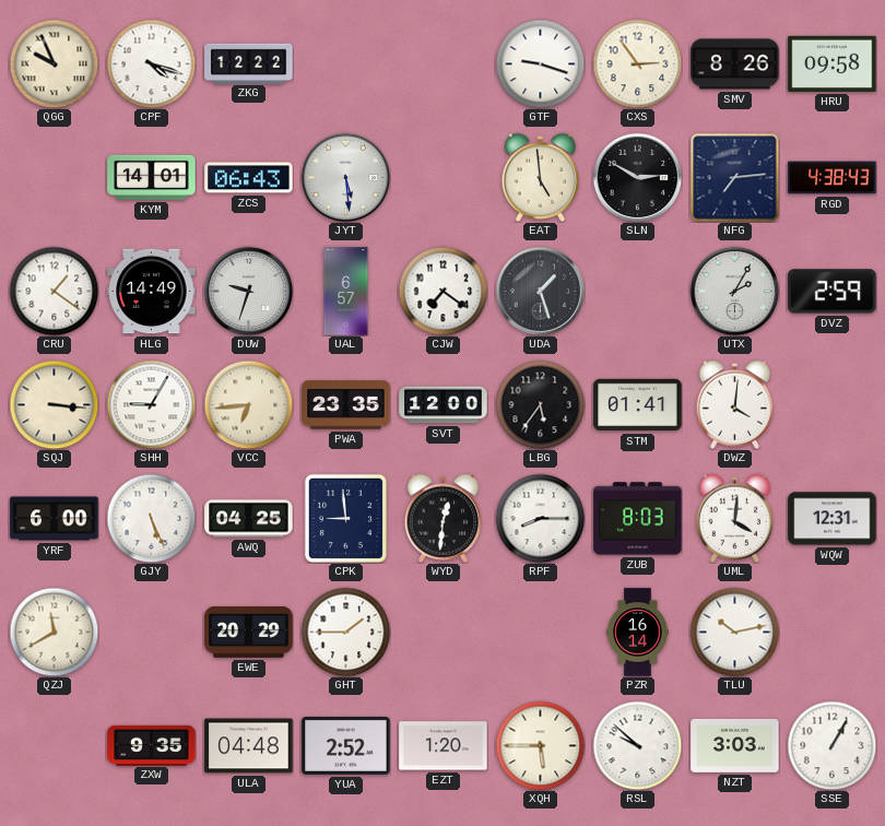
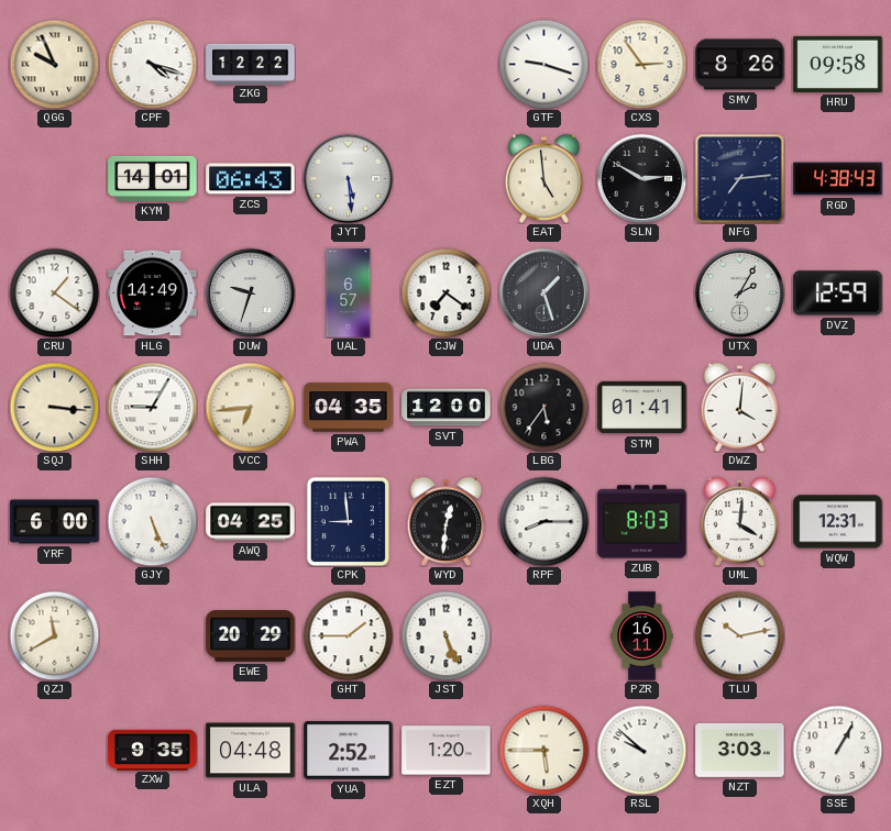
DVZ: 2:59 -> 12:59 (838, 293)
PWA: 23:35 -> 04:35 (349, 408)
JST: none -> 5:26 (446, 635)
PZR: 16:14 -> 16:11 (642, 636)
